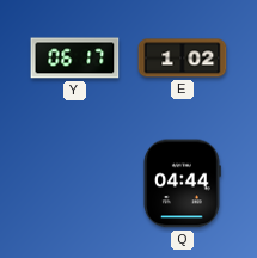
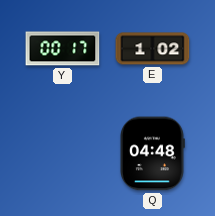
Y: 06:17 -> 00:17 (63, 49)
Q: 04:44 -> 04:48 (152, 154)
